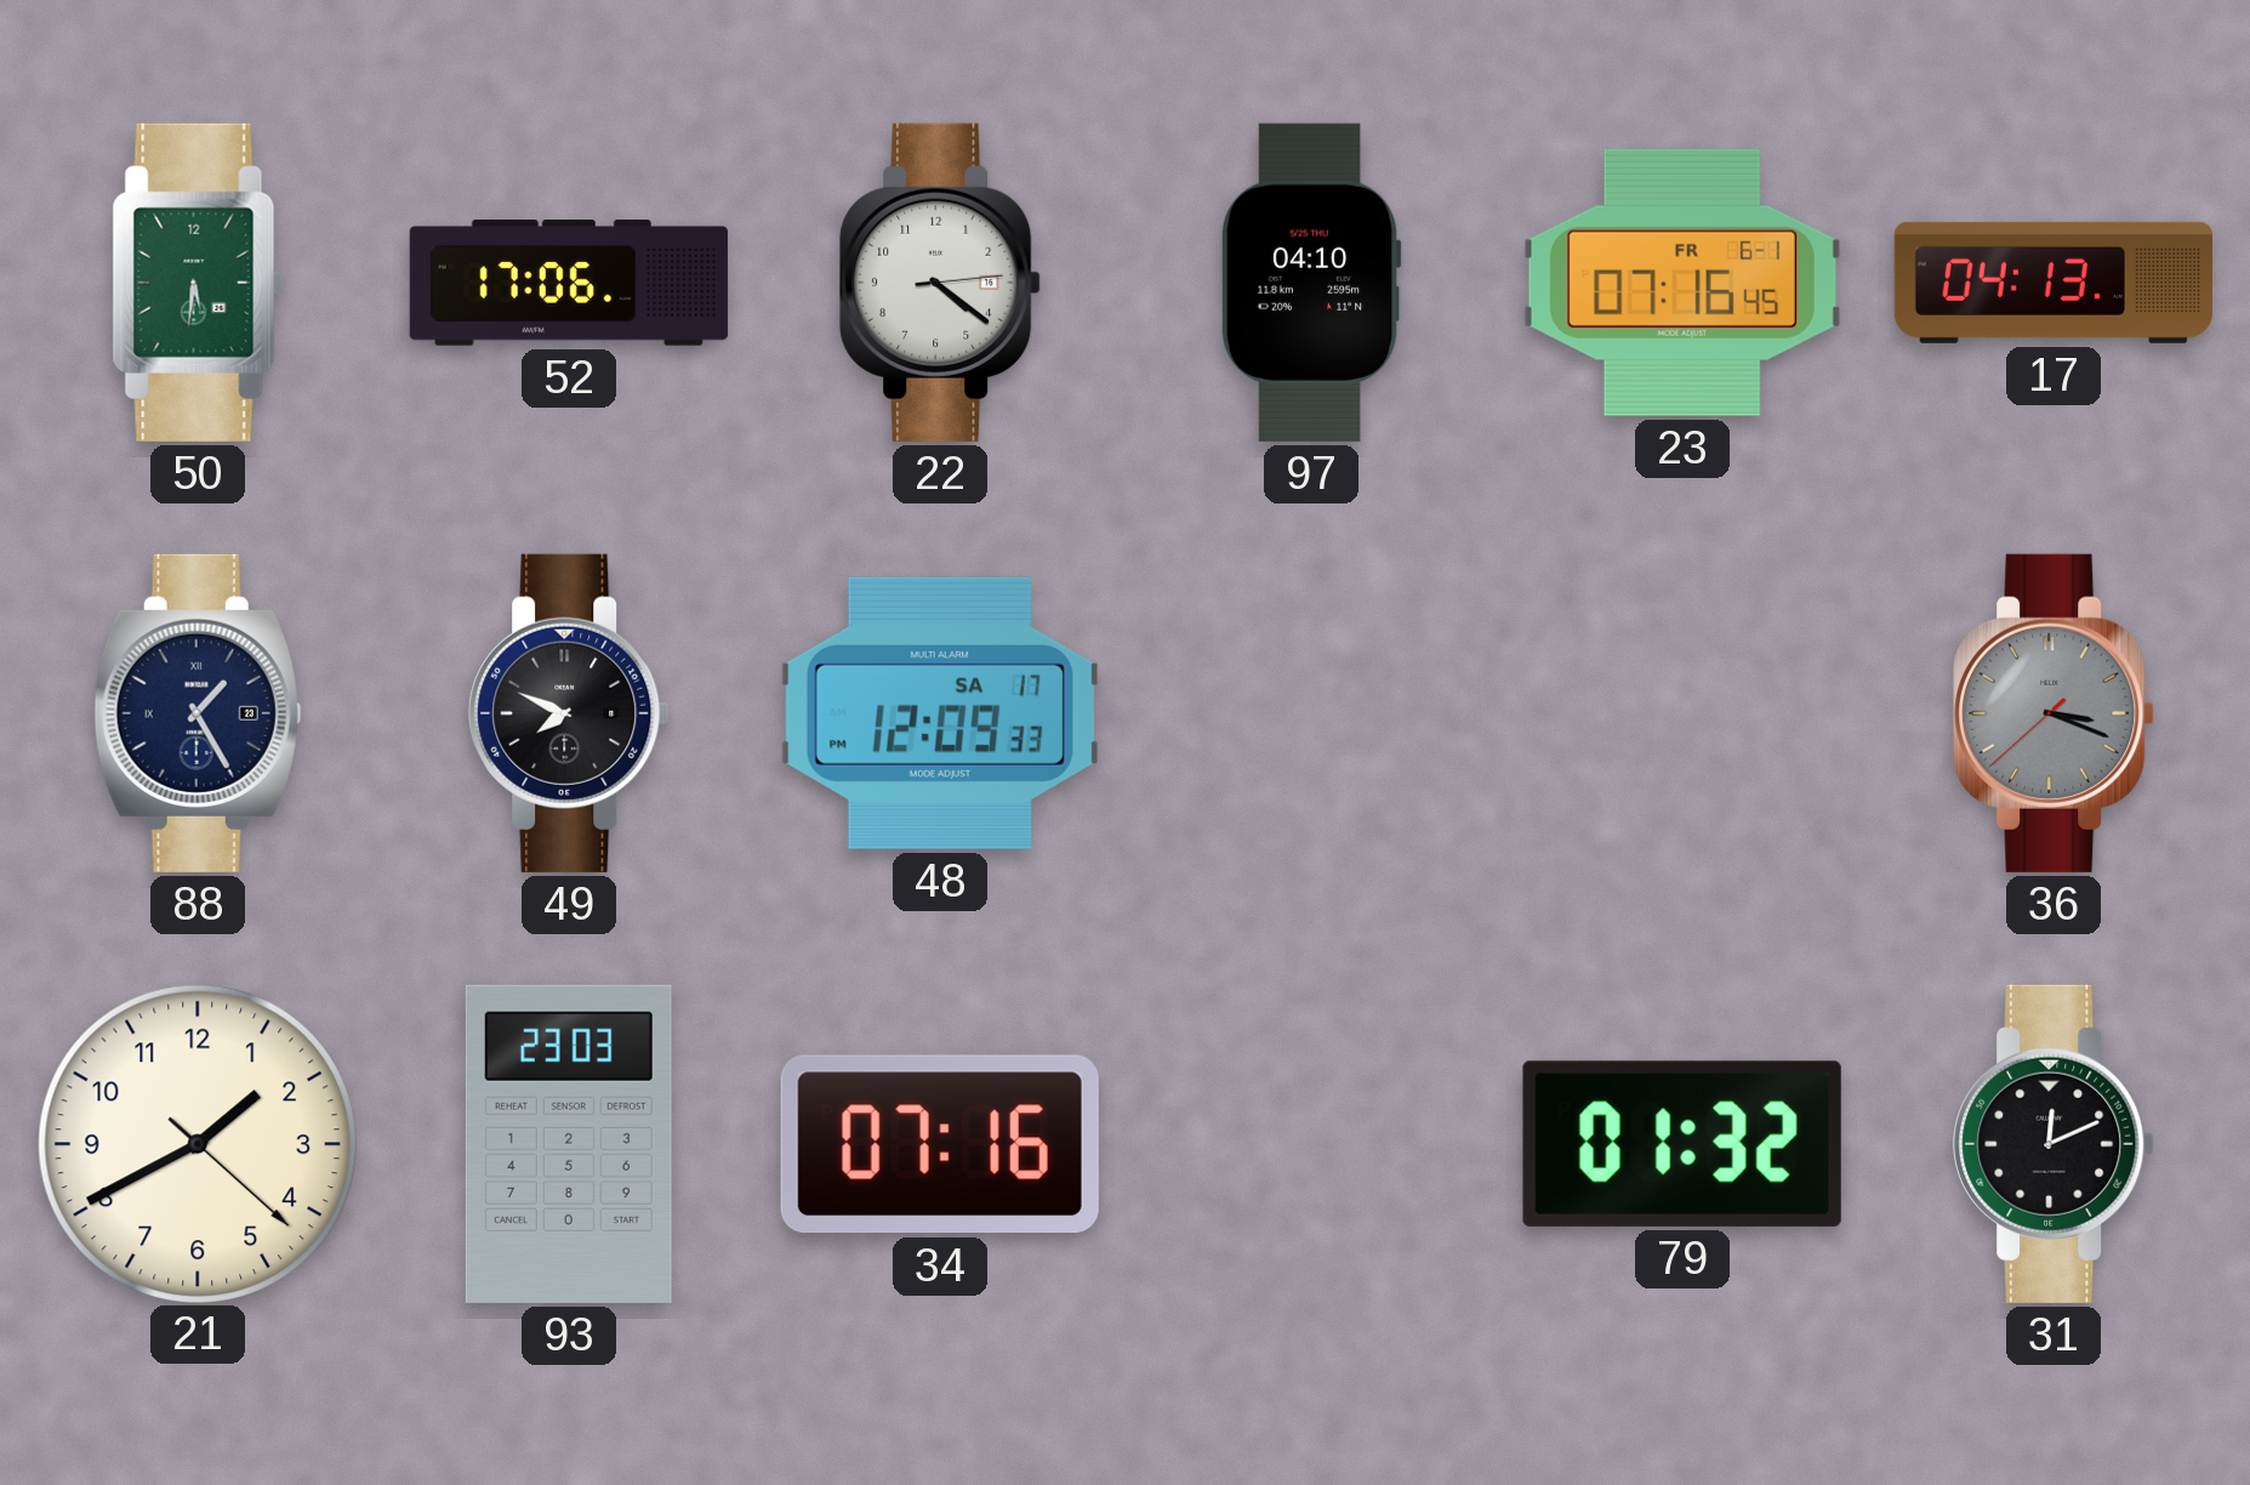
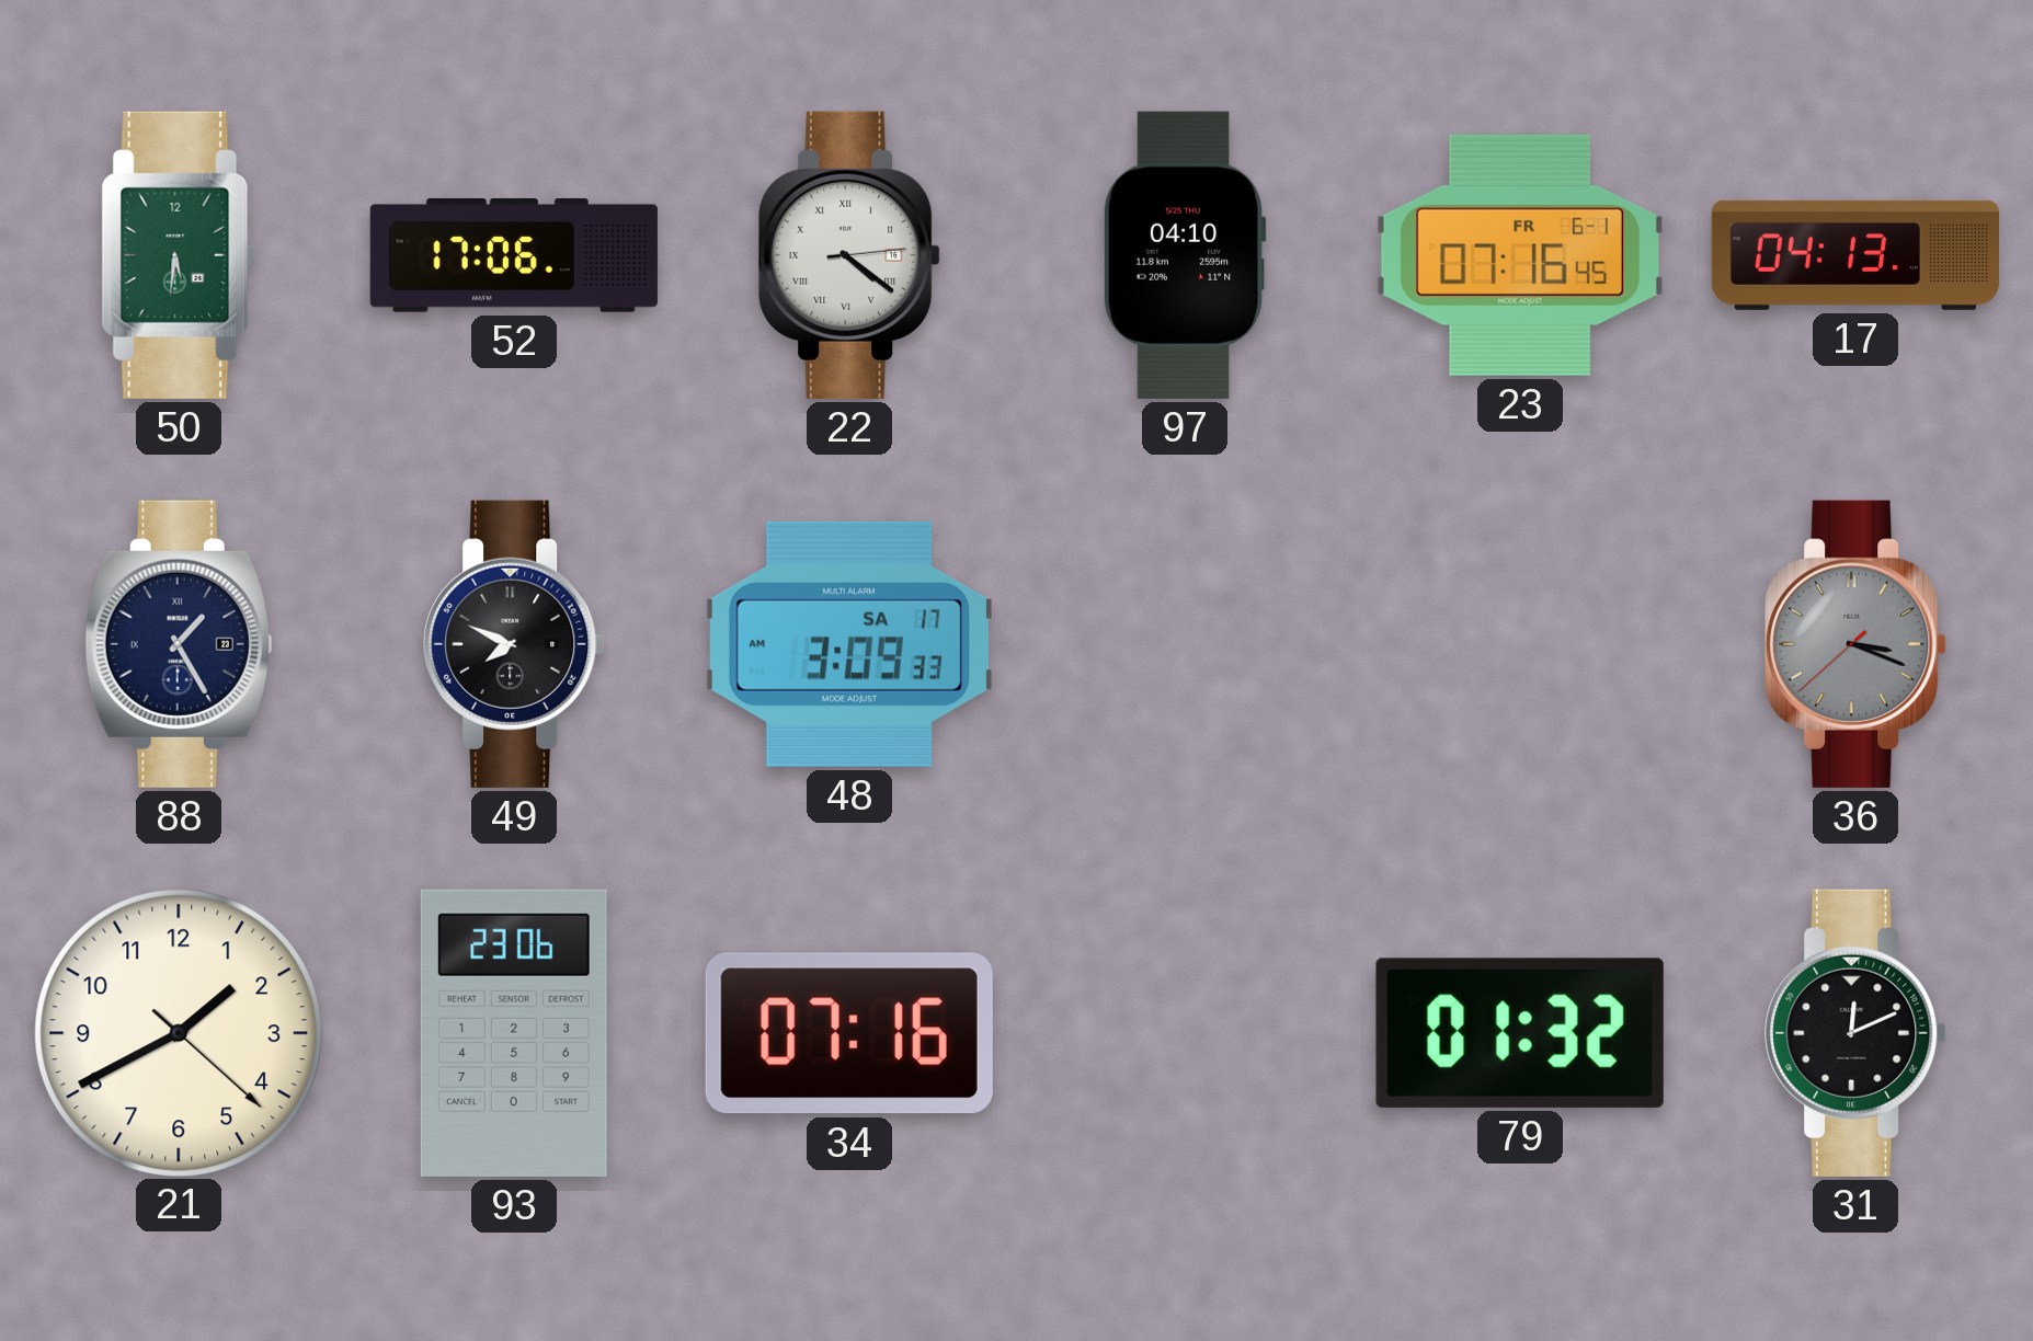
22 numerals: Arabic -> Roman (849, 255)
48: 12:09 -> 3:09 (849, 644)
93: 23:03 -> 23:06 (514, 1033)
